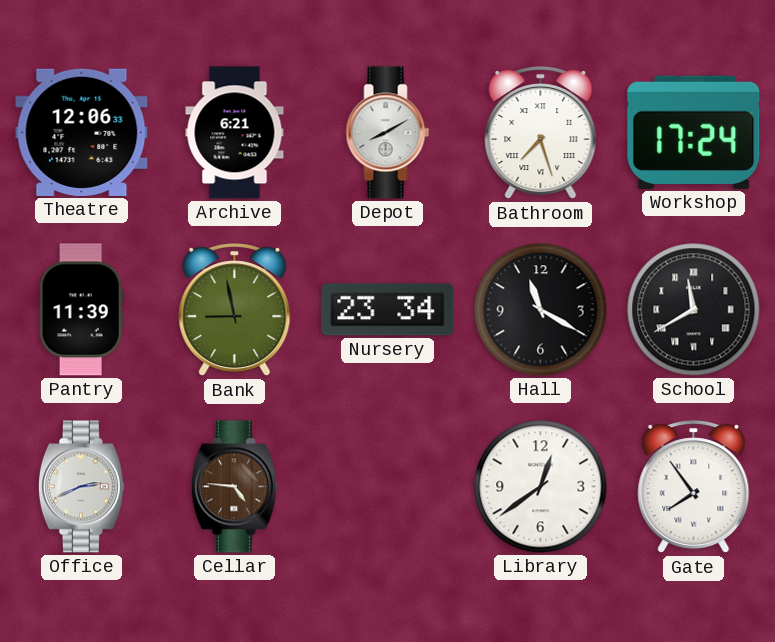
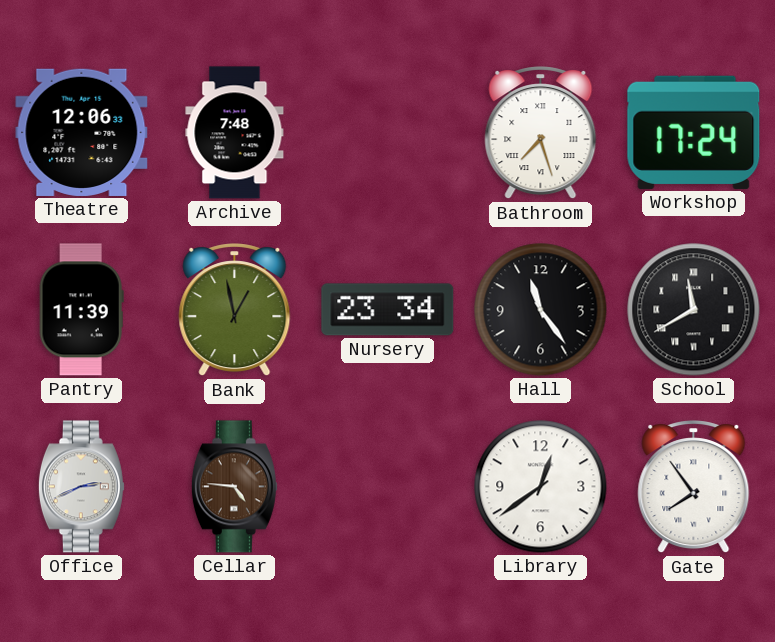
Archive: 6:21 -> 7:48 (235, 133)
Depot: 8:10 -> none (388, 133)
Bank: 8:58 -> 12:58 (235, 310)
Hall: 11:20 -> 11:24 (541, 310)
